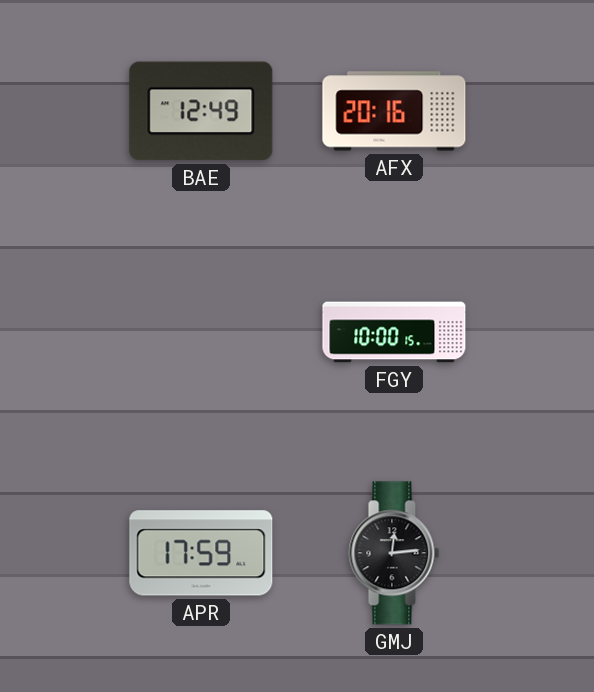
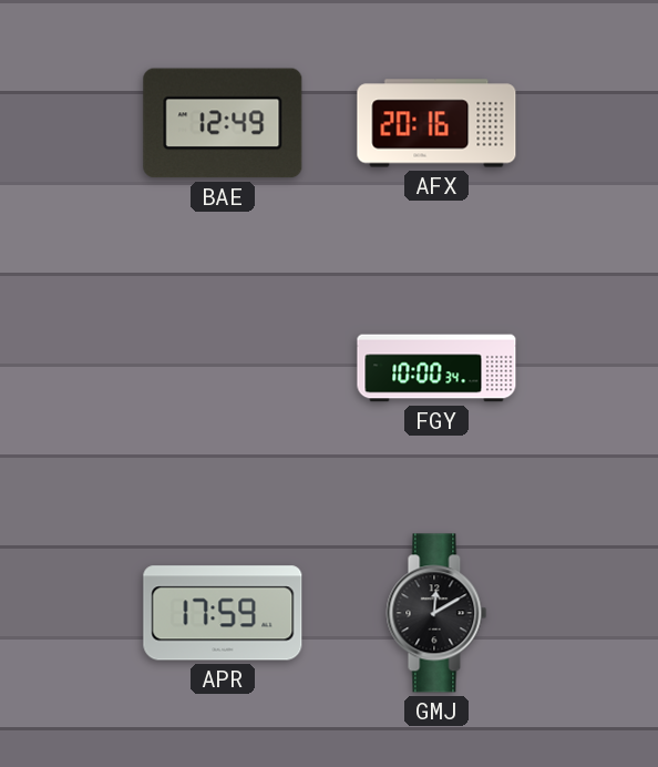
FGY: 10:00:15 -> 10:00:34 (436, 368)
GMJ: 12:14 -> 12:10 (436, 613)
